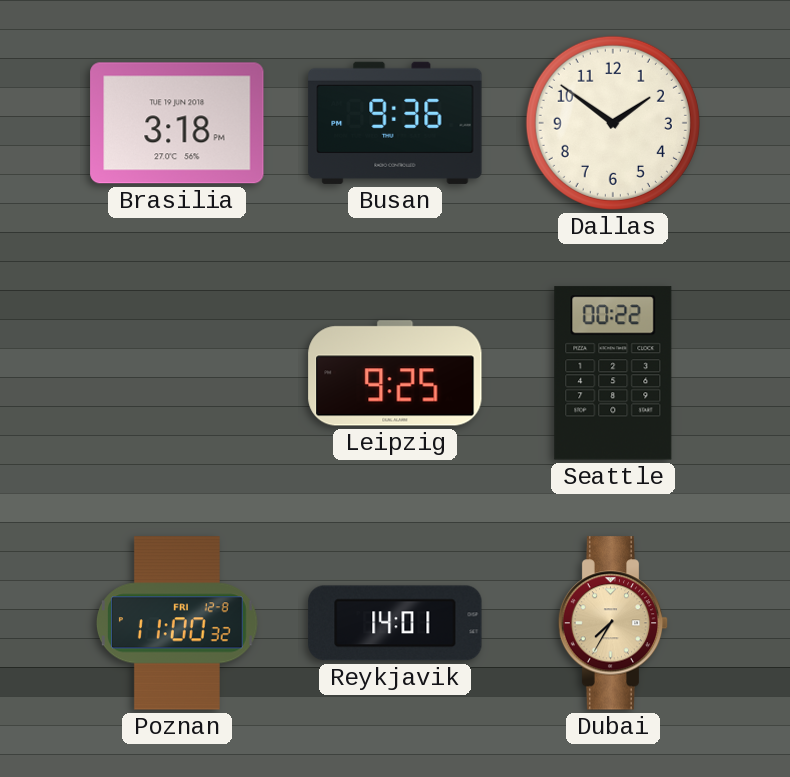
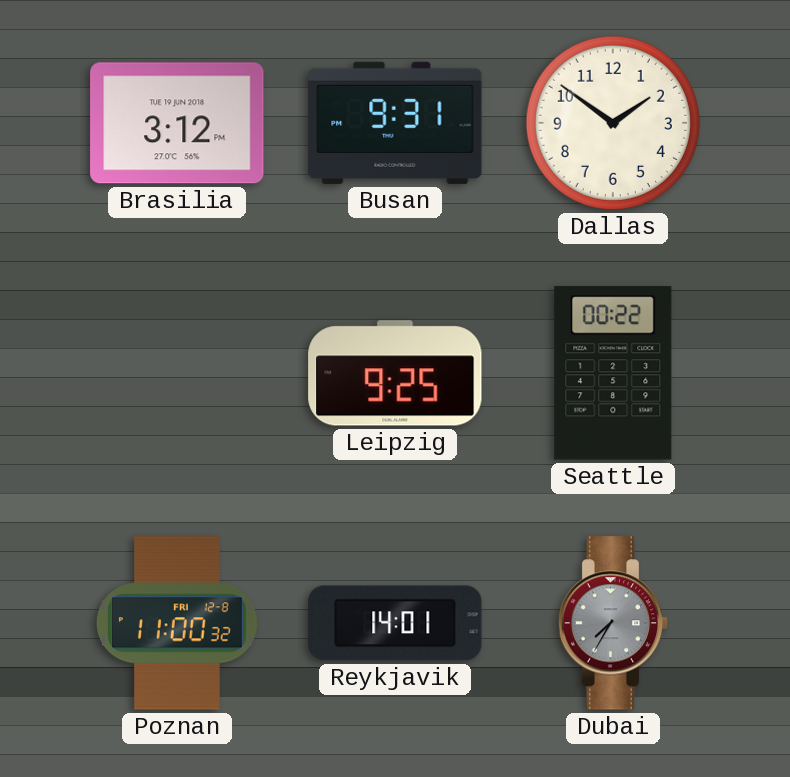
Brasilia: 3:18 -> 3:12 (177, 123)
Busan: 9:36 -> 9:31 (395, 123)
Dubai dial: champagne -> grey (613, 623)
